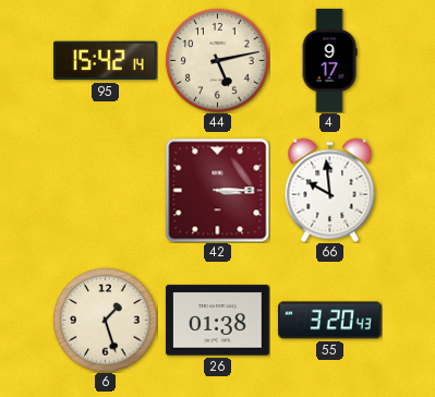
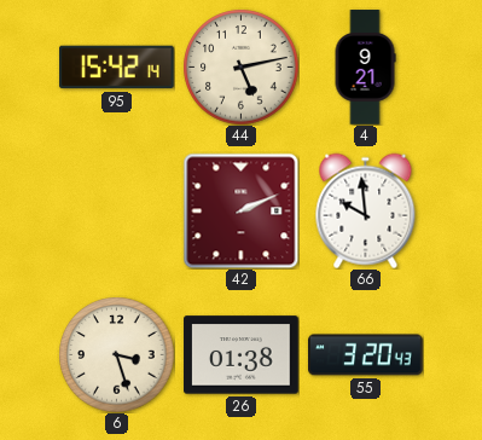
4: 9:17 -> 9:21 (365, 68)
42: 3:15 -> 2:11 (240, 210)
6: 1:27 -> 3:27 (116, 354)
